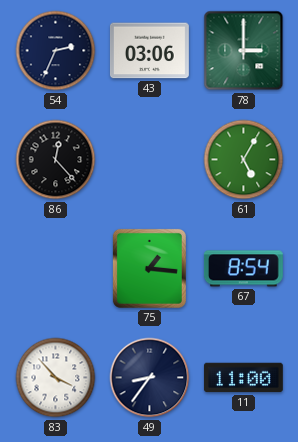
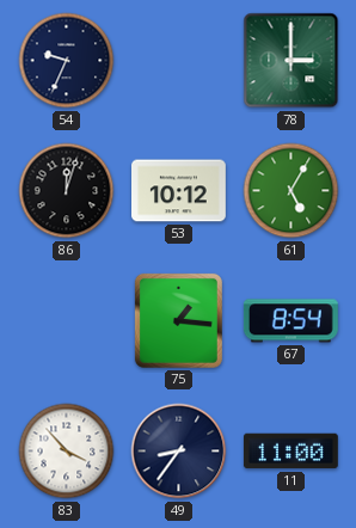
54: 2:34 -> 9:34 (67, 61)
43: 03:06 -> none (149, 51)
86: 12:23 -> 12:03 (67, 191)
53: none -> 10:12 (179, 191)
